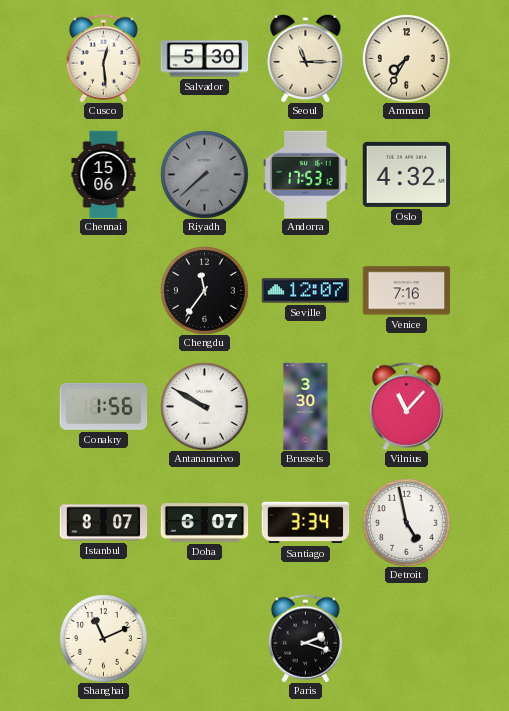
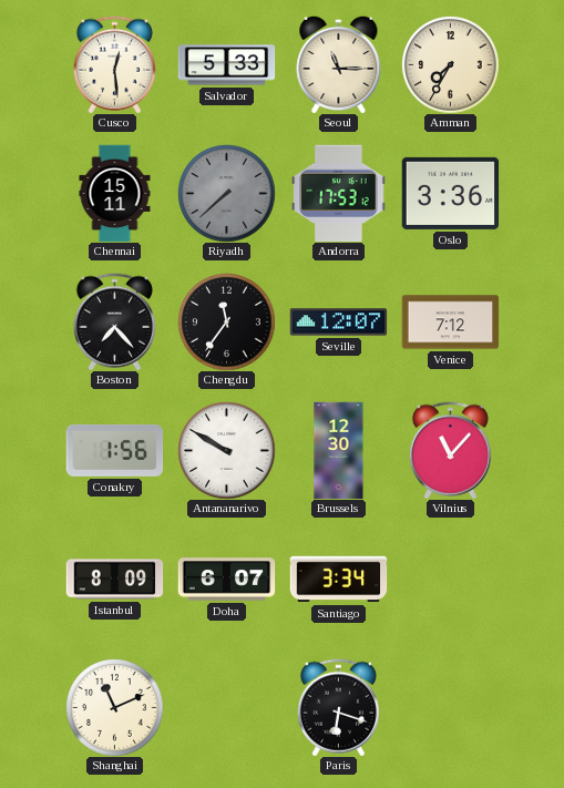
Salvador: 5:30 -> 5:33 (226, 65)
Chennai: 15:06 -> 15:11 (115, 193)
Oslo: 4:32 -> 3:36 (450, 193)
Boston: none -> 7:23 (114, 321)
Venice: 7:16 -> 7:12 (450, 323)
Brussels: 3:30 -> 12:30 (339, 450)
Istanbul: 8:07 -> 8:09 (114, 580)
Detroit: 4:58 -> none (406, 522)
Paris: 2:18 -> 6:18 (338, 707)
